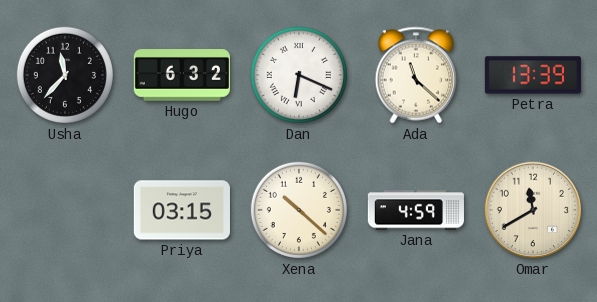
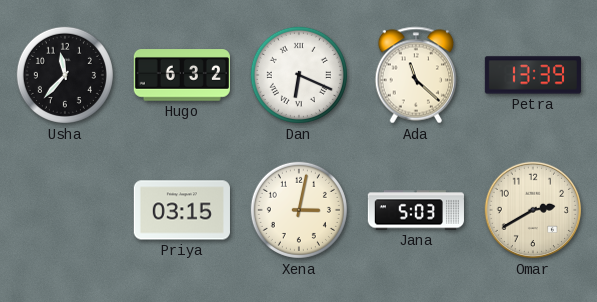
Xena: 10:22 -> 3:02 (299, 210)
Jana: 4:59 -> 5:03 (415, 210)
Omar: 11:40 -> 2:40 (533, 210)
